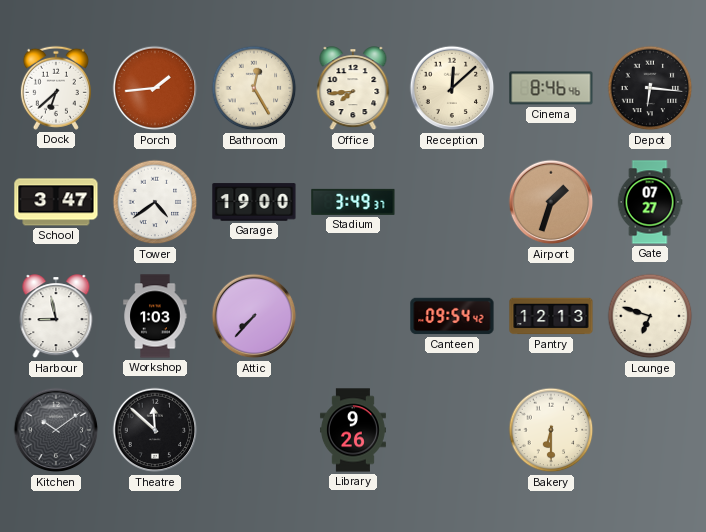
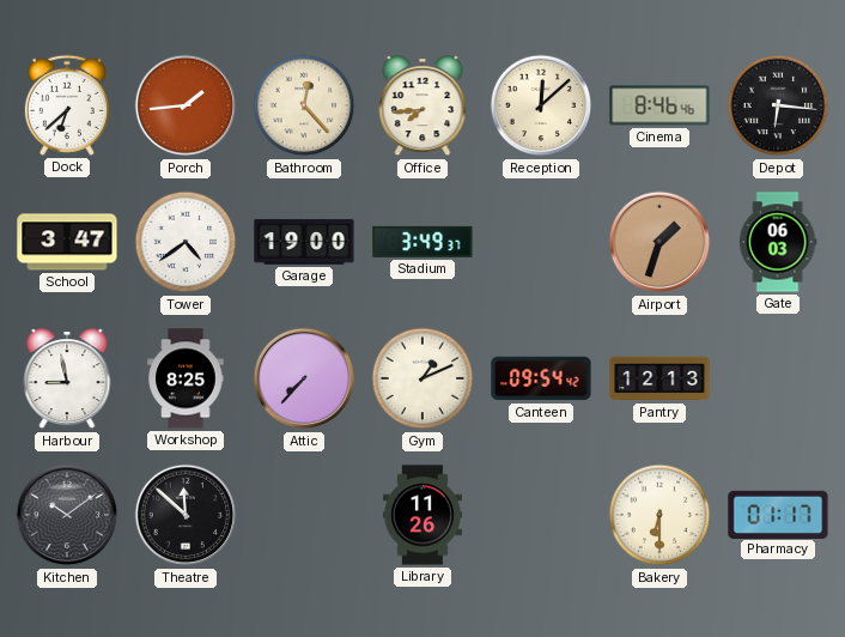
Bathroom: 12:25 -> 12:23 (304, 105)
Gate: 07:27 -> 06:03 (778, 242)
Workshop: 1:03 -> 8:25 (186, 378)
Gym: none -> 1:11 (423, 378)
Lounge: 6:48 -> none (650, 316)
Library: 9:26 -> 11:26 (423, 515)
Pharmacy: none -> 01:17 (778, 514)
